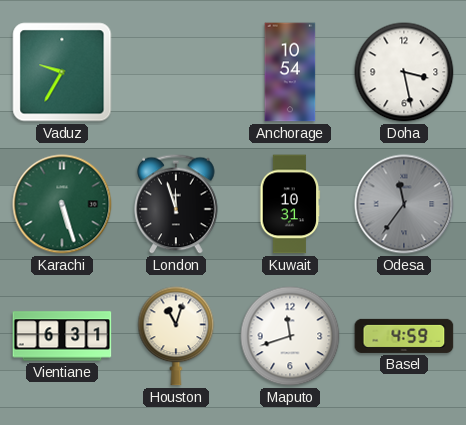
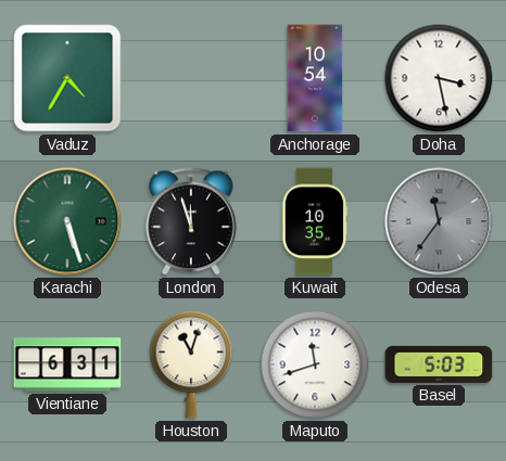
Vaduz: 9:35 -> 4:35 (67, 78)
Kuwait: 10:31 -> 10:35 (315, 221)
Basel: 4:59 -> 5:03 (439, 364)
